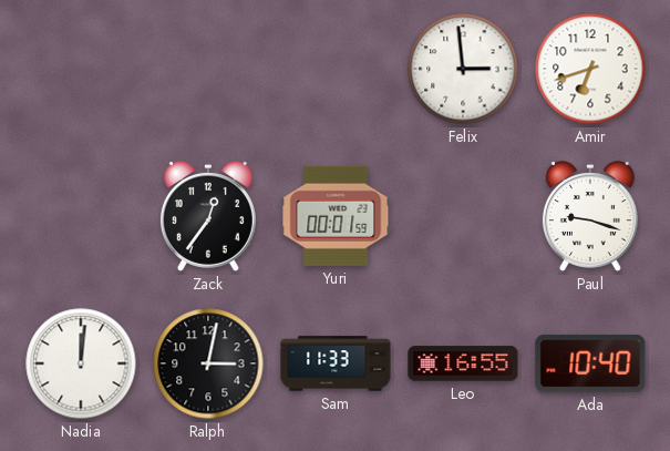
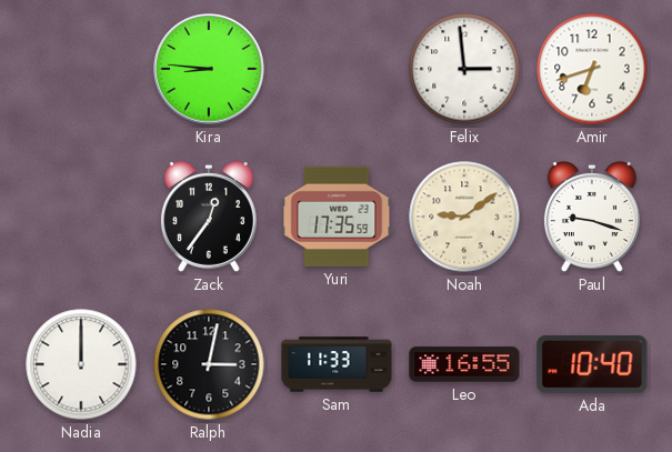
Kira: none -> 8:46 (209, 69)
Yuri: 00:01 -> 17:35 (337, 217)
Noah: none -> 9:09 (464, 217)
Nadia: 12:01 -> 12:00 (81, 364)
